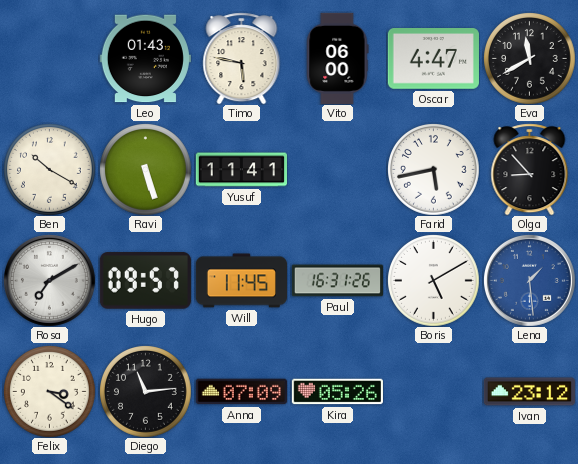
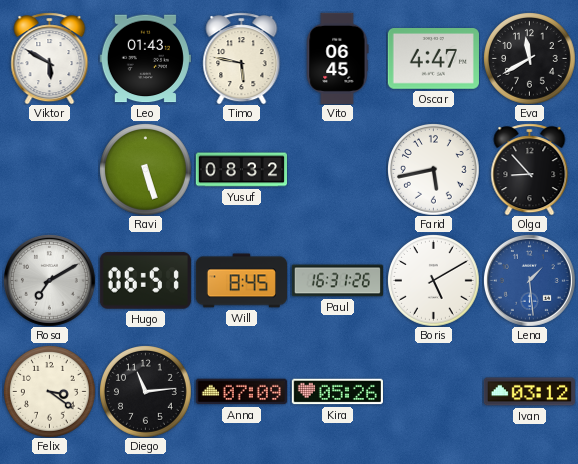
Viktor: none -> 5:50 (50, 58)
Vito: 06:00 -> 06:45 (338, 58)
Ben: 10:20 -> none (50, 170)
Yusuf: 11:41 -> 08:32 (241, 170)
Hugo: 09:57 -> 06:51 (145, 281)
Will: 11:45 -> 8:45 (241, 281)
Ivan: 23:12 -> 03:12 (529, 392)
